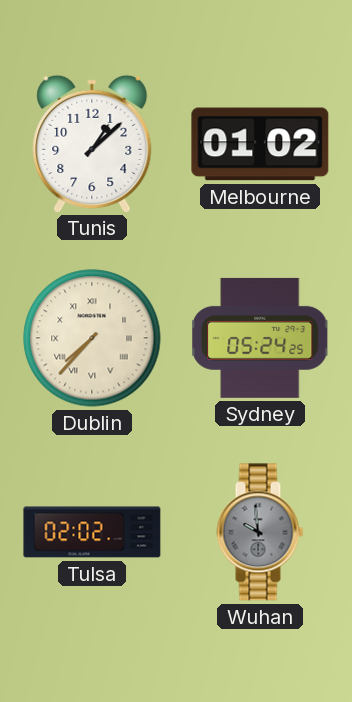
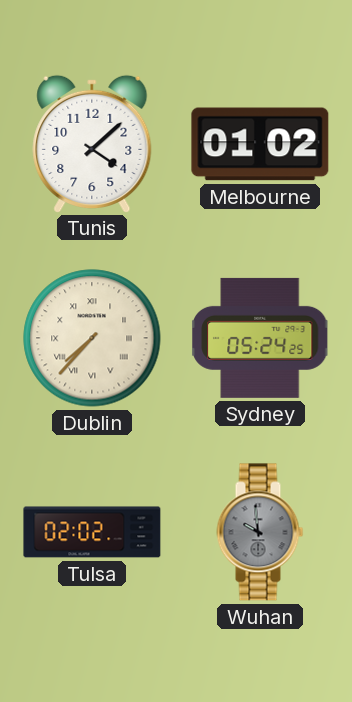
Tunis: 1:08 -> 4:08 (92, 143)
